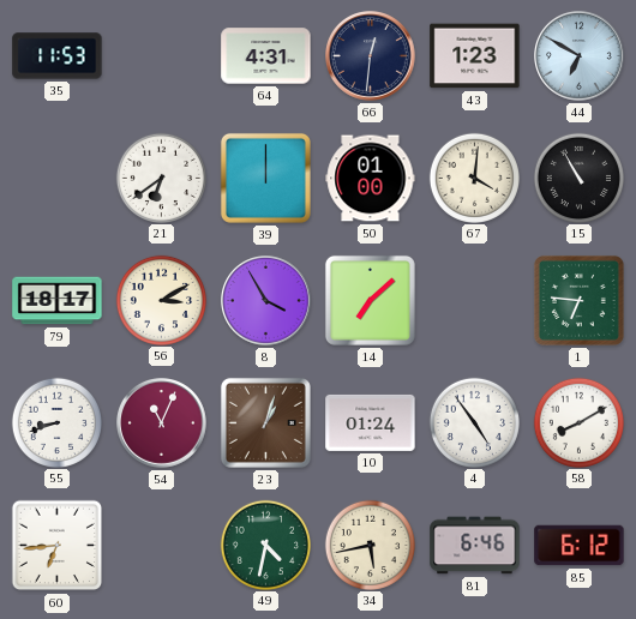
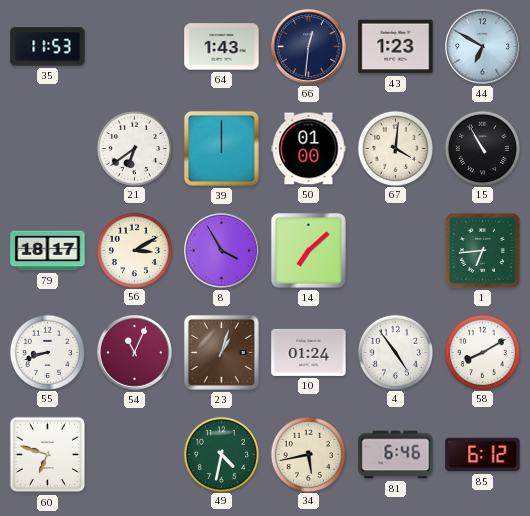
64: 4:31 -> 1:43 (222, 47)
1: 6:46 -> 6:44 (482, 250)
60: 6:44 -> 6:48 (48, 455)
